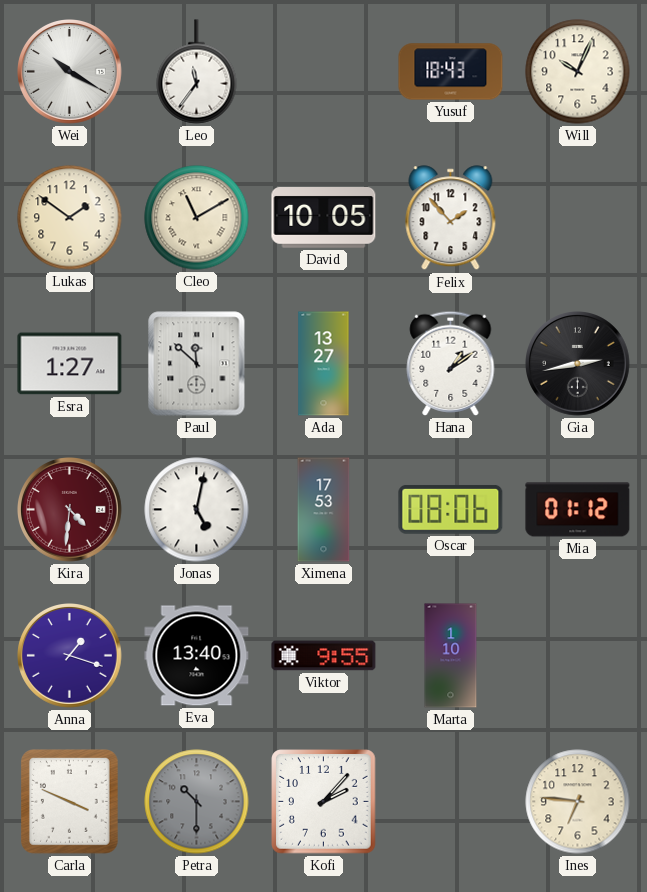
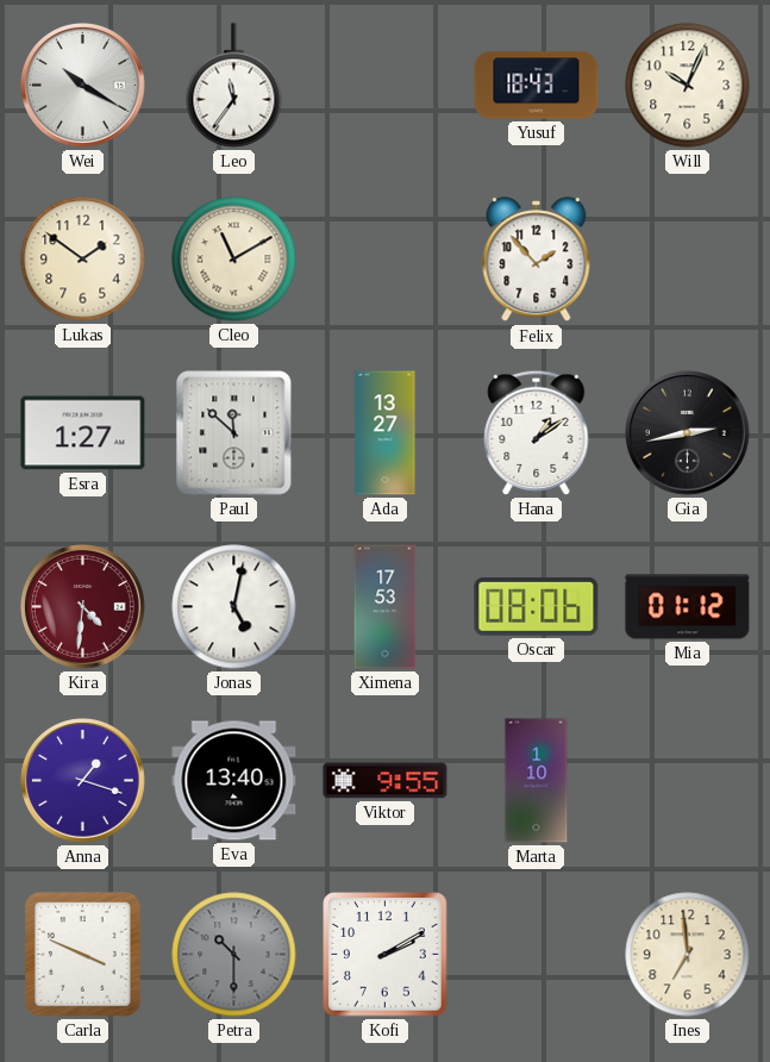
David: 10:05 -> none (324, 218)
Kofi: 2:07 -> 2:10 (386, 955)
Ines: 6:46 -> 6:59 (688, 955)
